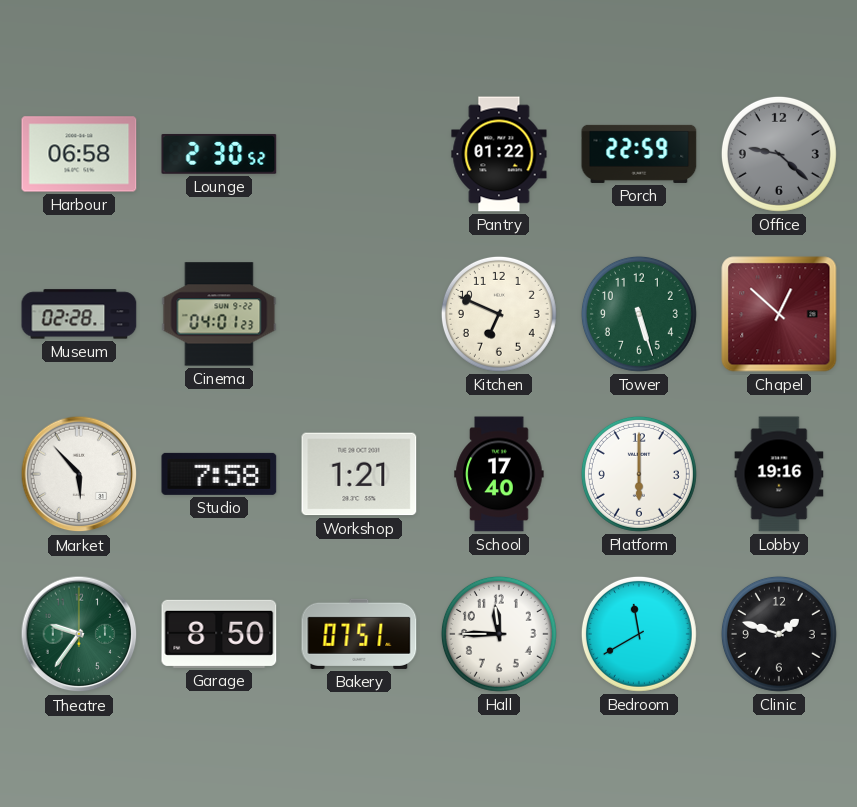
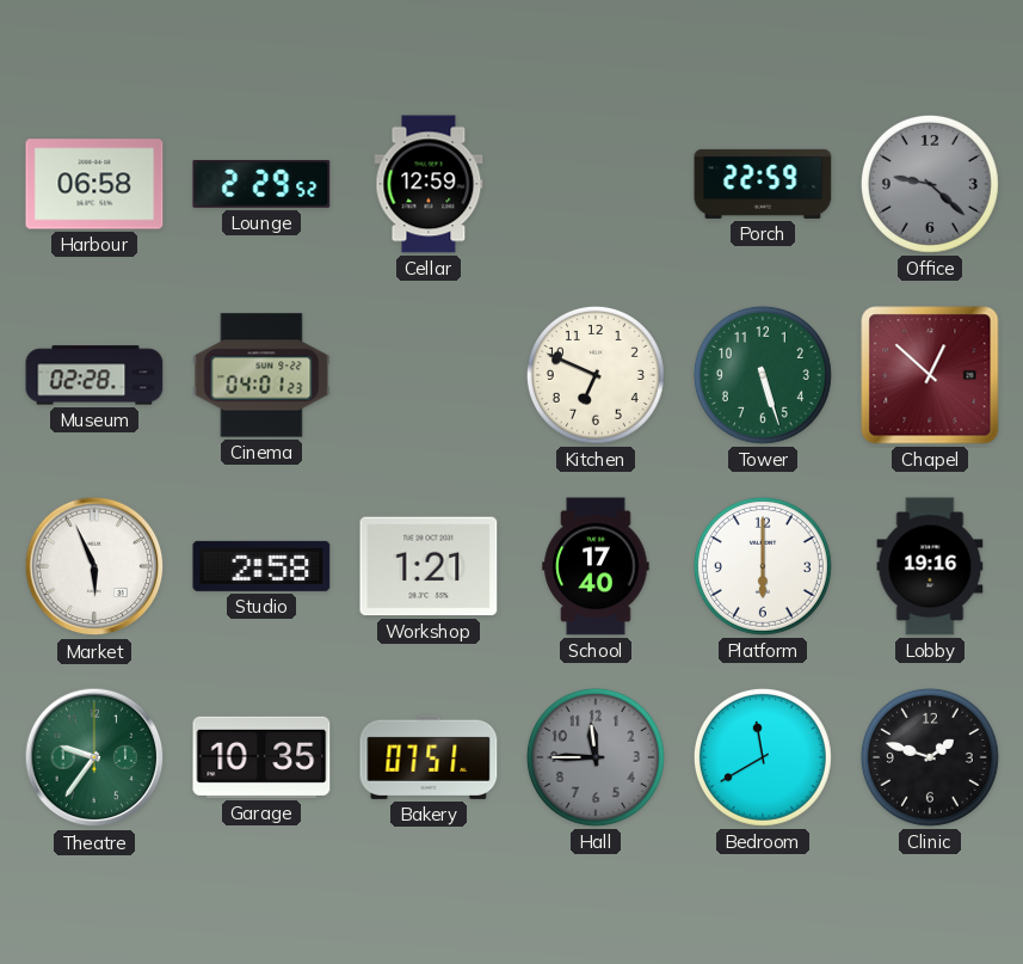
Lounge: 2:30 -> 2:29 (261, 184)
Cellar: none -> 12:59 (429, 184)
Pantry: 01:22 -> none (499, 154)
Market: 5:53 -> 5:56 (94, 566)
Studio: 7:58 -> 2:58 (261, 566)
Garage: 8:50 -> 10:35 (261, 757)
Hall dial: white -> grey (596, 757)
